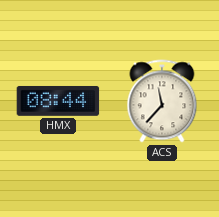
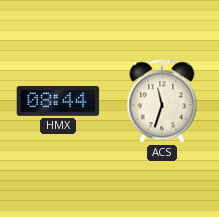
ACS: 11:37 -> 11:33 (162, 101)
